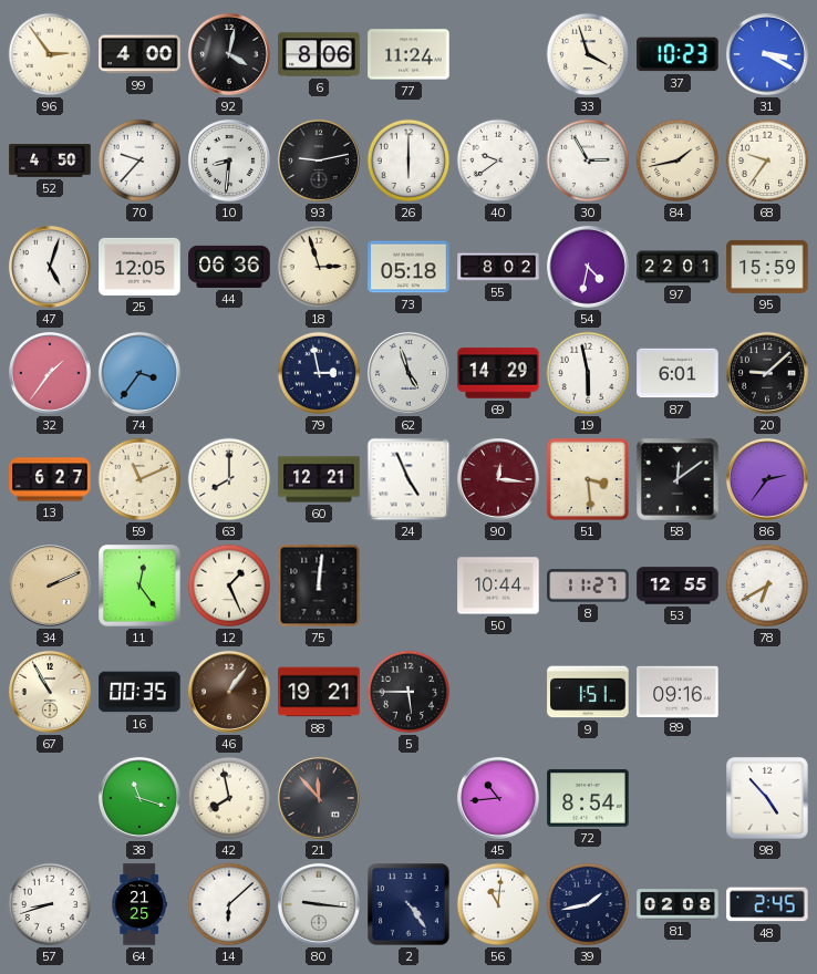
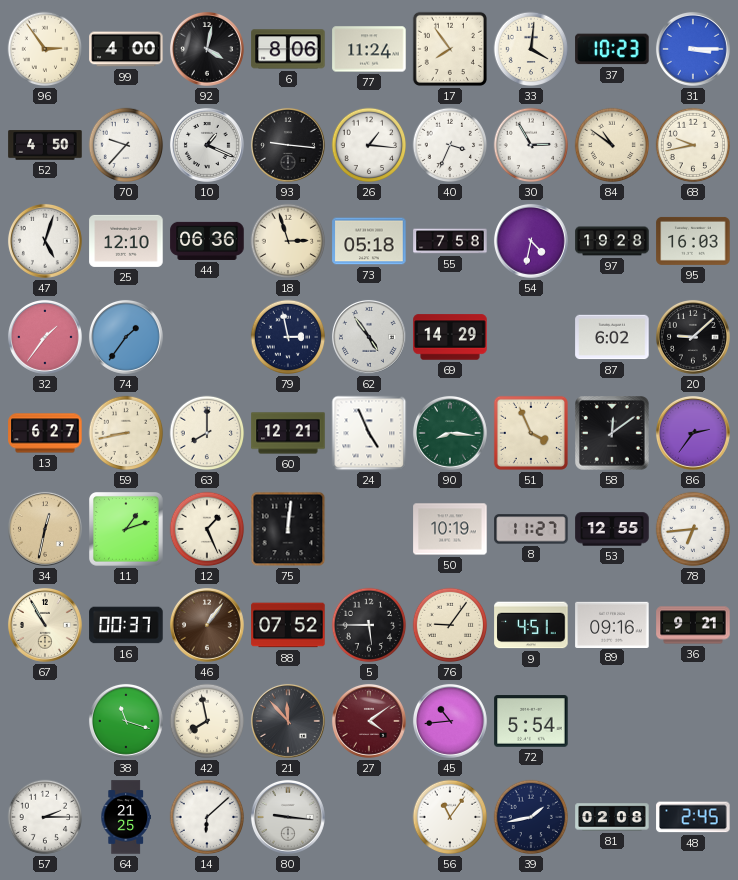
17: none -> 7:54 (450, 49)
33: 3:57 -> 4:01 (531, 49)
31: 3:20 -> 3:15 (693, 49)
10: 8:31 -> 1:19 (207, 145)
93: 9:13 -> 9:16 (288, 145)
26: 6:00 -> 1:16 (369, 145)
40: 9:39 -> 3:34 (450, 145)
84: 1:43 -> 10:51 (612, 145)
68: 9:36 -> 9:43 (693, 145)
25: 12:05 -> 12:10 (126, 241)
55: 8:02 -> 7:58 (450, 241)
97: 22:01 -> 19:28 (612, 241)
95: 15:59 -> 16:03 (693, 241)
74: 3:36 -> 1:36 (126, 337)
62: 4:57 -> 4:54 (369, 337)
19: 5:58 -> none (588, 373)
87: 6:01 -> 6:02 (612, 337)
59: 11:11 -> 8:43 (126, 433)
90: 12:16 -> 8:16 (450, 433)
90 dial: burgundy -> green (450, 433)
51: 3:29 -> 3:56 (531, 433)
34: 2:11 -> 12:32 (45, 529)
11: 12:24 -> 1:12 (127, 530)
50: 10:44 -> 10:19 (450, 529)
78: 6:40 -> 6:44 (693, 529)
16: 00:35 -> 00:37 (126, 625)
88: 19:21 -> 07:52 (288, 625)
76: none -> 9:06 (450, 625)
9: 1:51 -> 4:51 (531, 625)
36: none -> 9:21 (693, 625)
27: none -> 4:09 (369, 721)
72: 8:54 -> 5:54 (531, 721)
98: 4:53 -> none (768, 799)
57: 8:42 -> 2:15 (45, 817)
2: 4:24 -> none (410, 905)
56: 11:01 -> 11:06 (450, 817)
